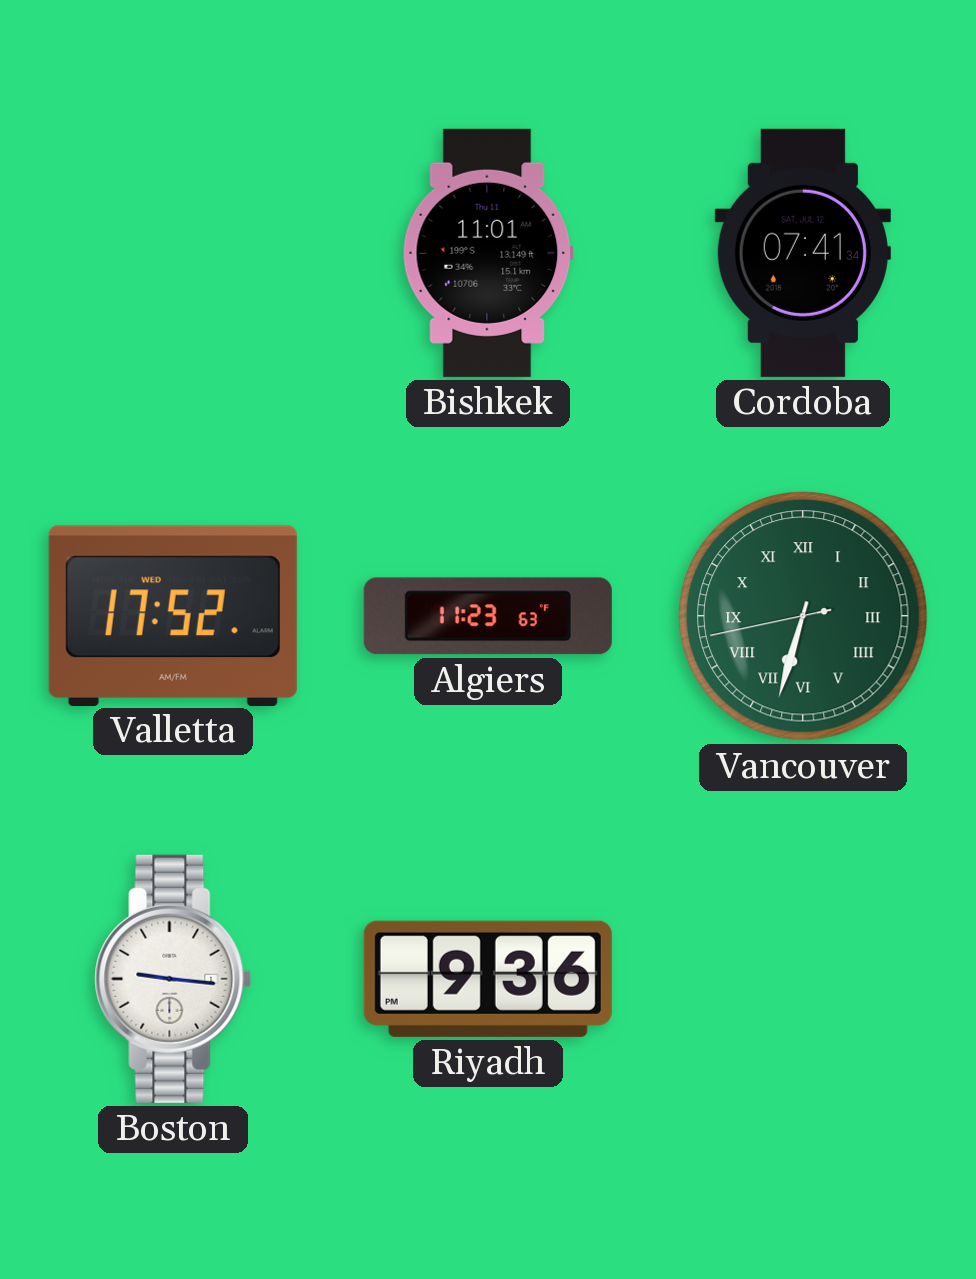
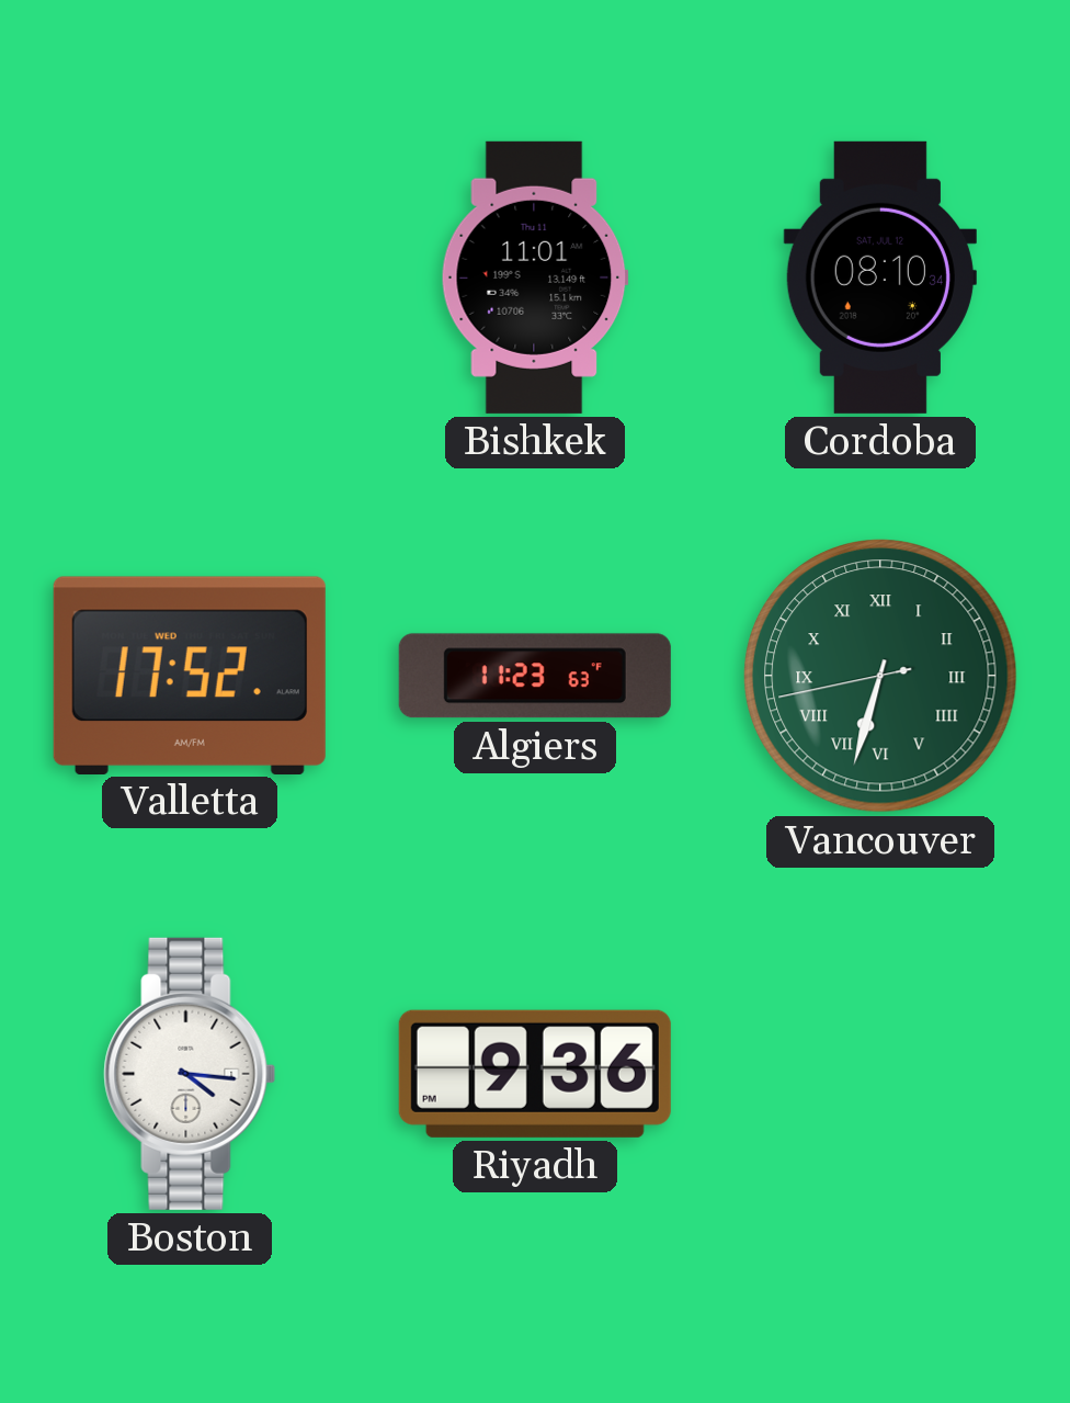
Cordoba: 07:41 -> 08:10 (880, 278)
Boston: 9:16 -> 4:16 (190, 1074)
